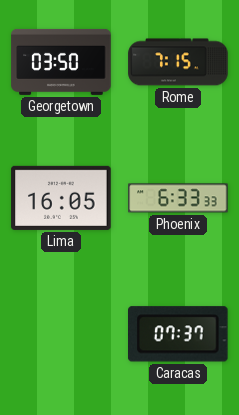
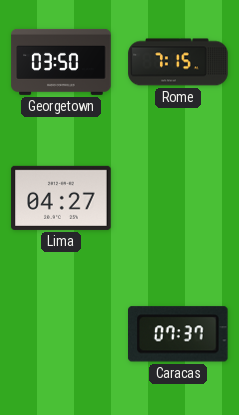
Lima: 16:05 -> 04:27 (61, 198)
Phoenix: 6:33 -> none (178, 198)
